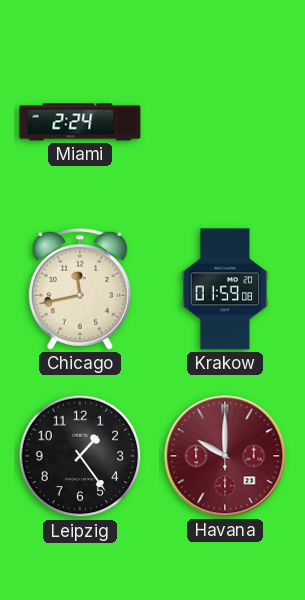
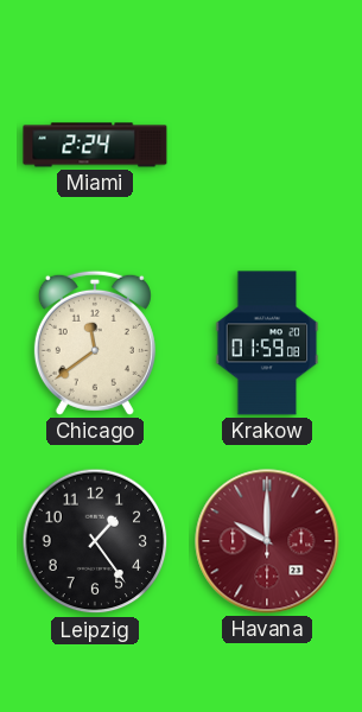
Chicago: 11:43 -> 11:39 (95, 343)
